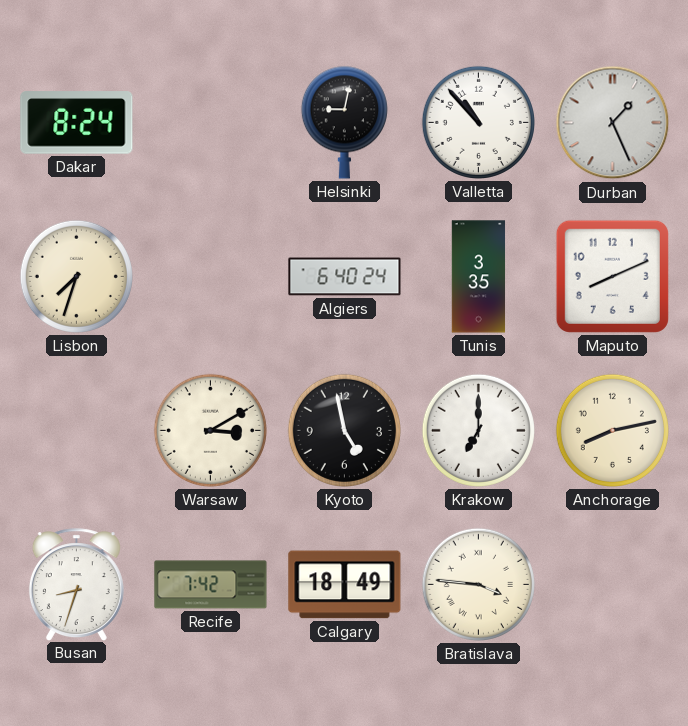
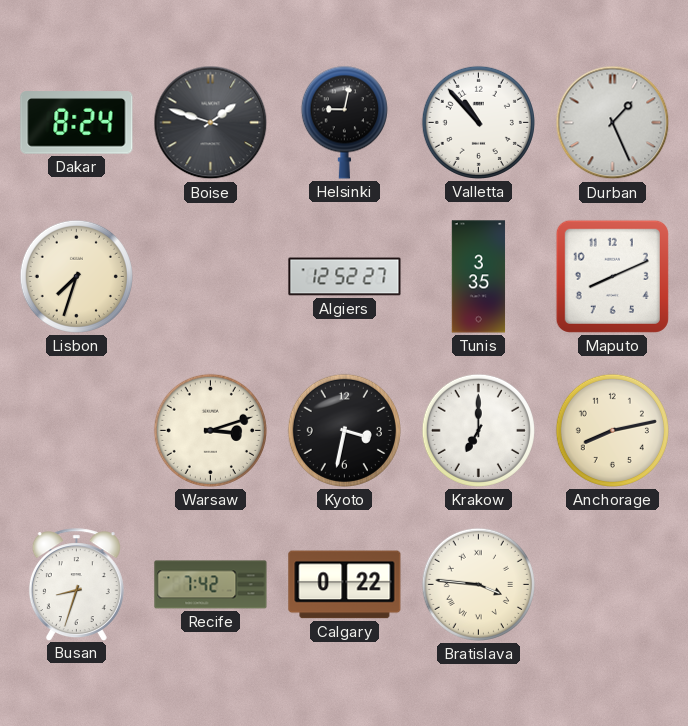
Boise: none -> 1:48 (211, 123)
Algiers: 6:40 -> 12:52 (345, 277)
Warsaw: 3:10 -> 3:12 (210, 430)
Kyoto: 4:58 -> 3:32 (344, 430)
Calgary: 18:49 -> 0:22 (345, 585)
